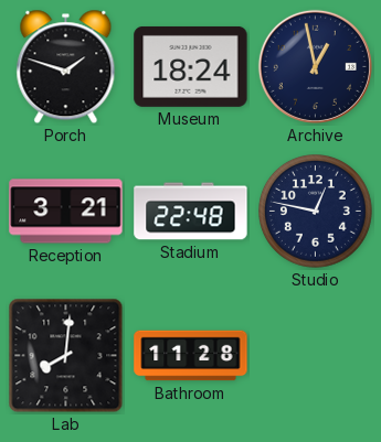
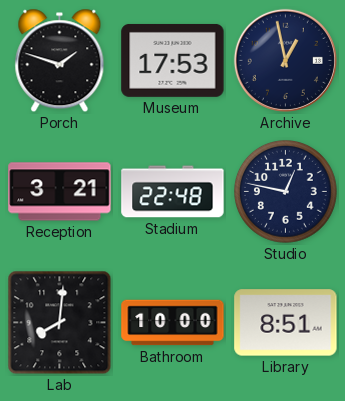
Museum: 18:24 -> 17:53 (173, 60)
Bathroom: 11:28 -> 10:00 (173, 323)
Library: none -> 8:51 (286, 323)
